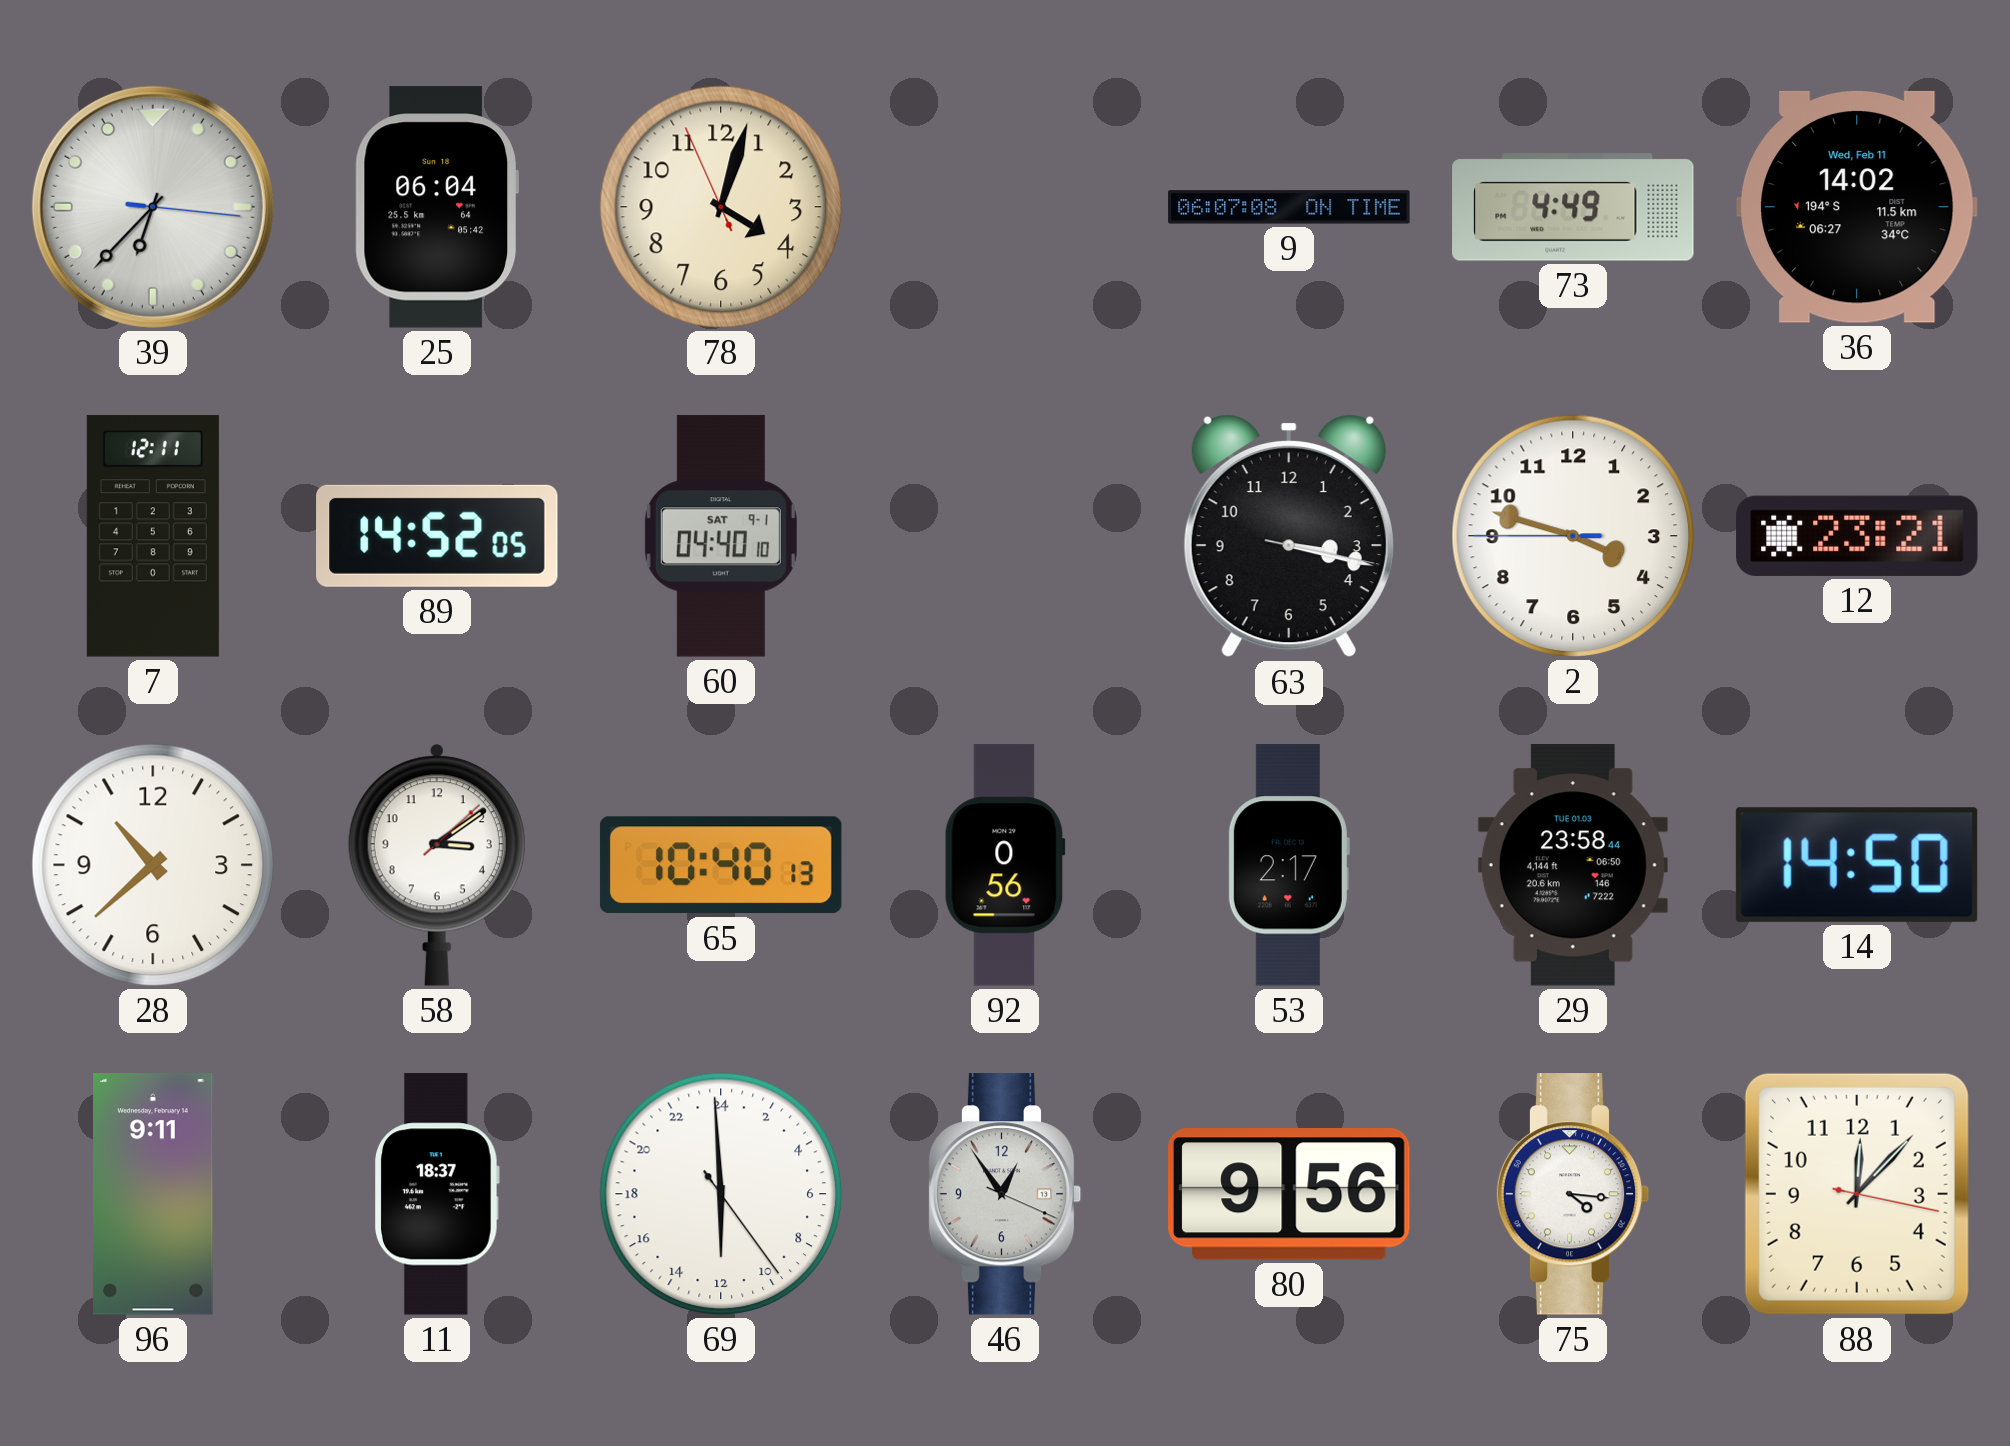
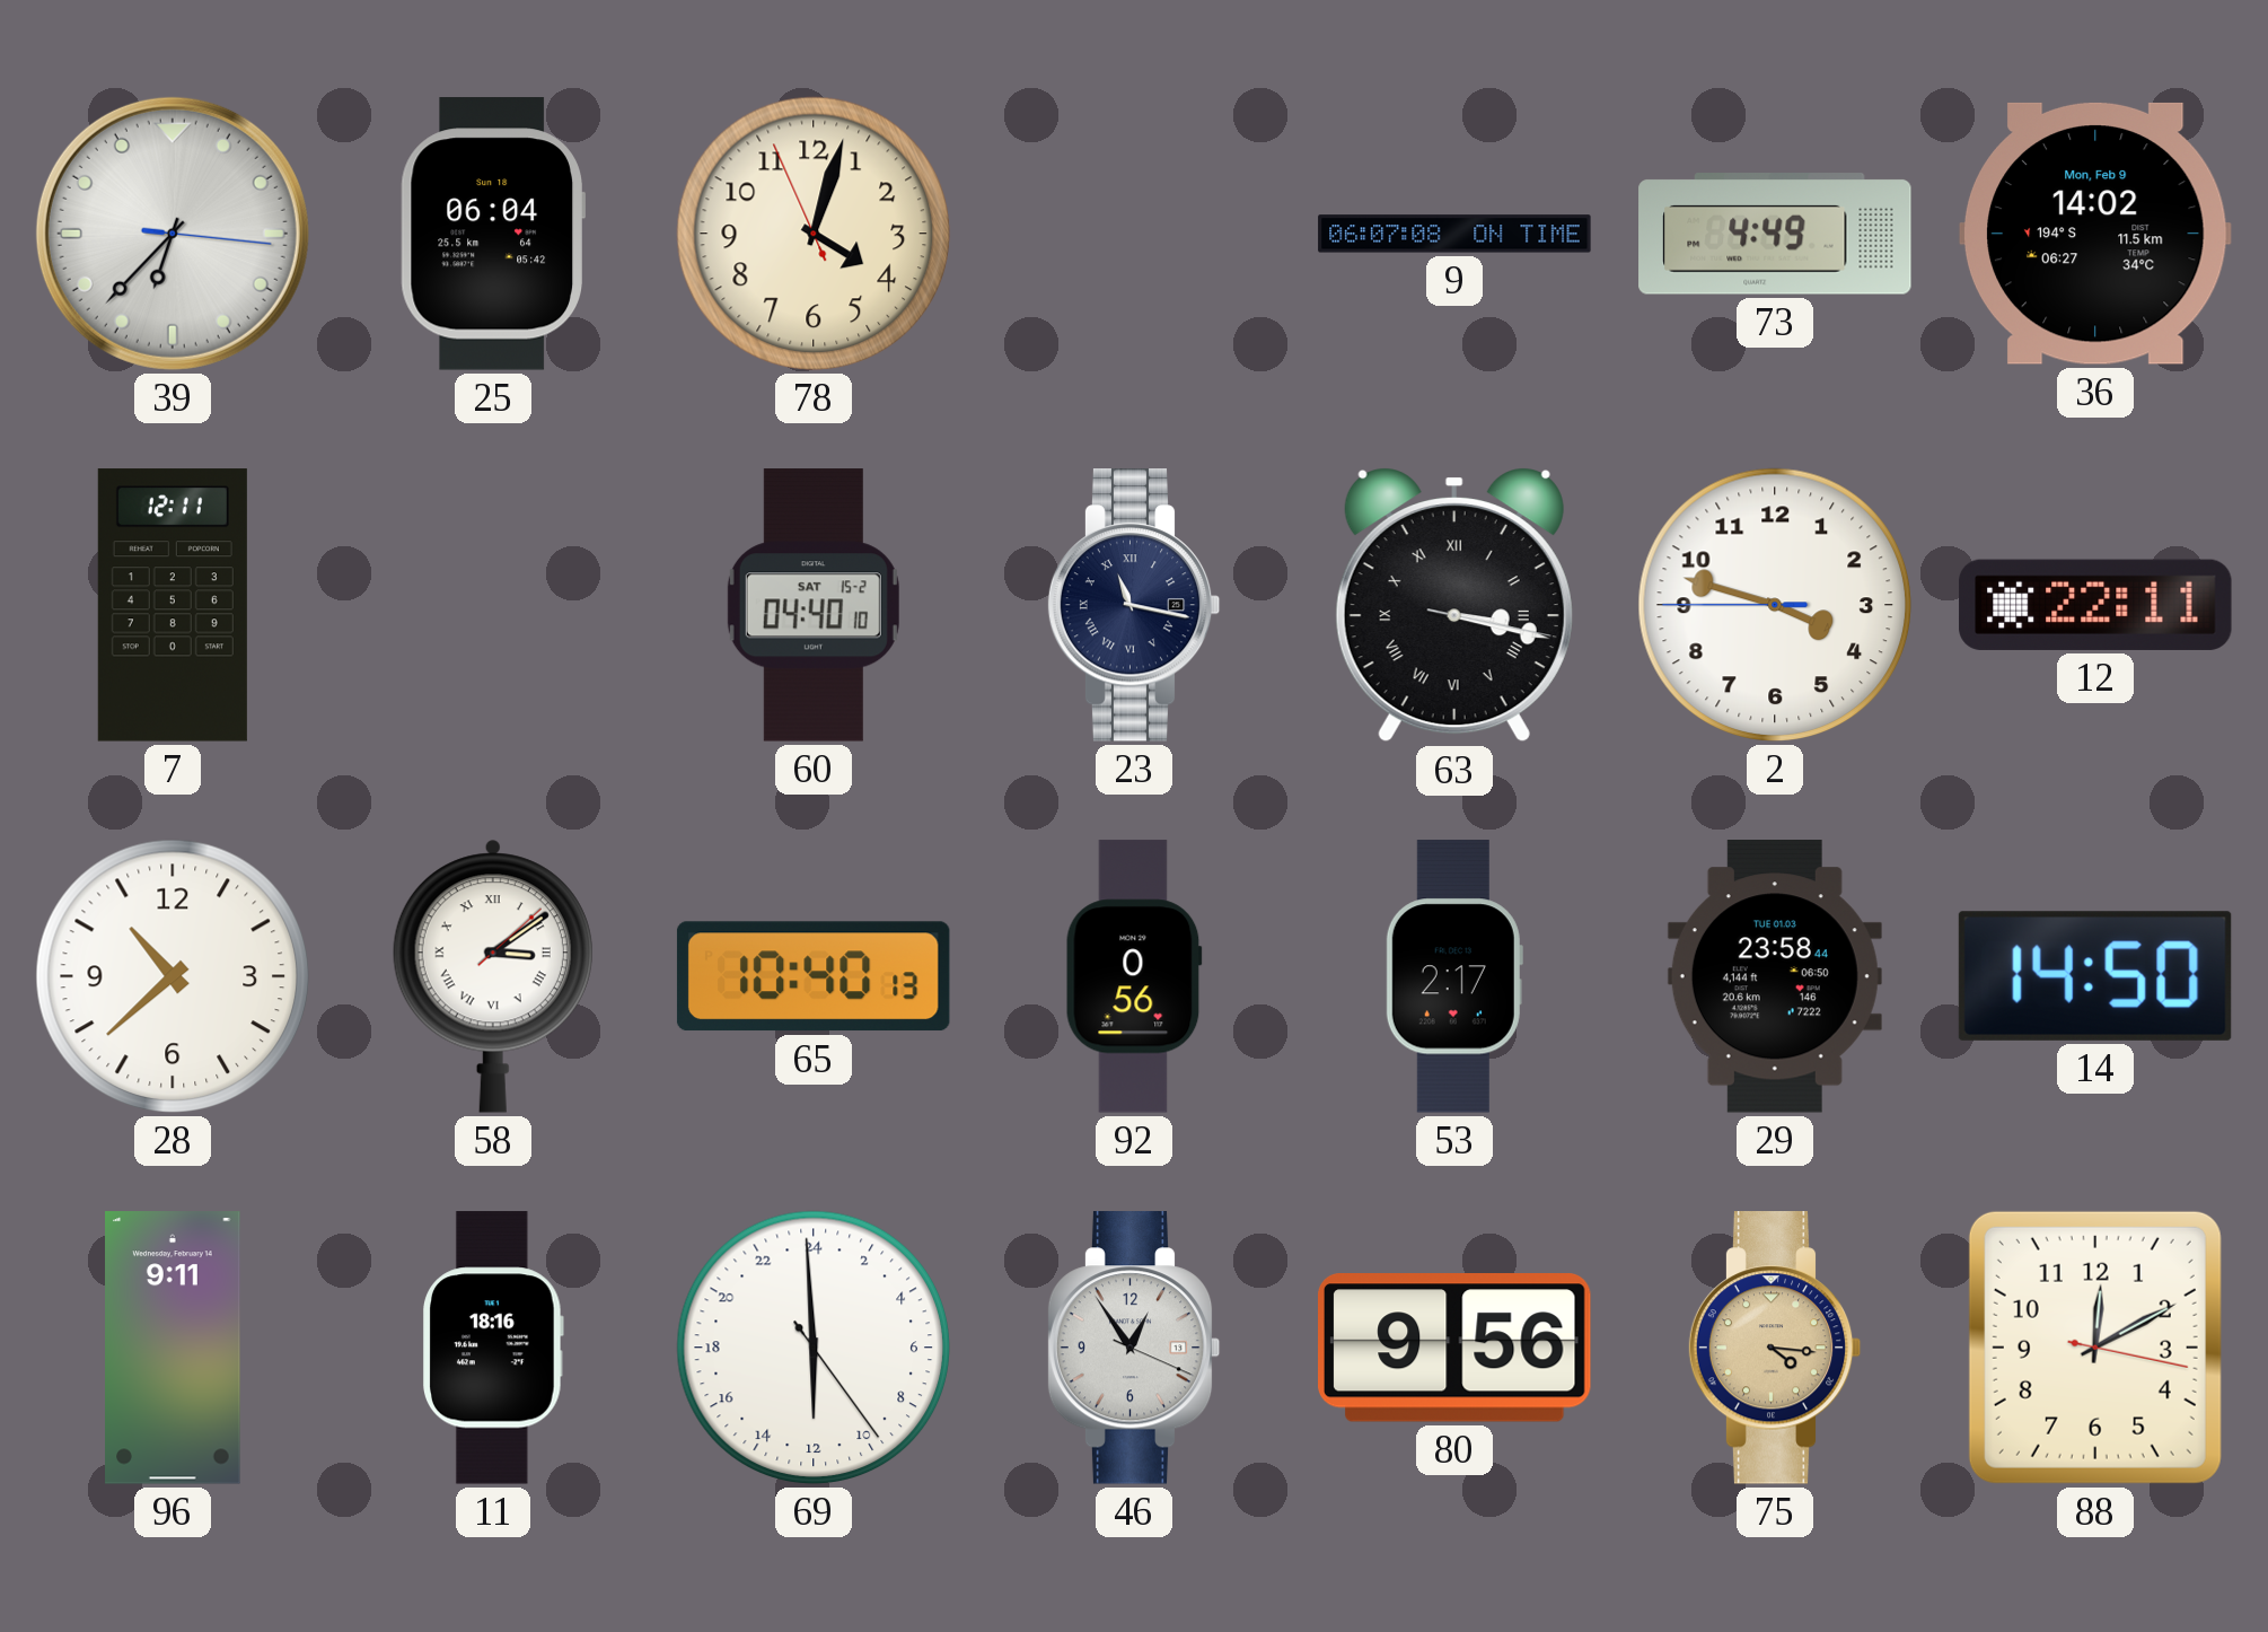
36 date: Wed, Feb 11 -> Mon, Feb 9 (2095, 234)
89: 14:52 -> none (437, 536)
60 date: SAT 9-1 -> SAT 15-2 (814, 605)
23: none -> 11:17 (1134, 605)
63 numerals: Arabic -> Roman (1454, 605)
12: 23:21 -> 22:11 (2095, 605)
58 numerals: Arabic -> Roman (493, 976)
11: 18:37 -> 18:16 (494, 1348)
75 dial: white -> champagne (1775, 1348)
88: 12:07 -> 12:10 (2095, 1348)
